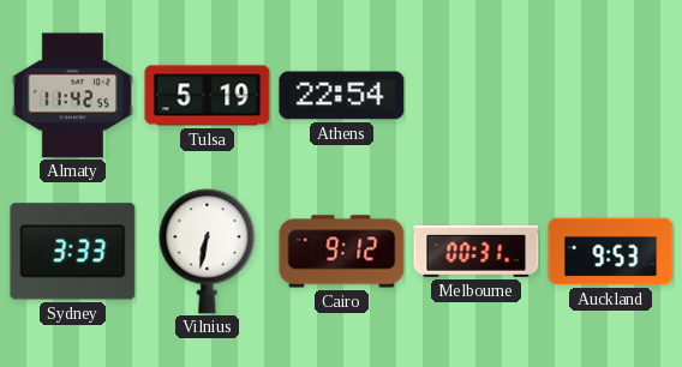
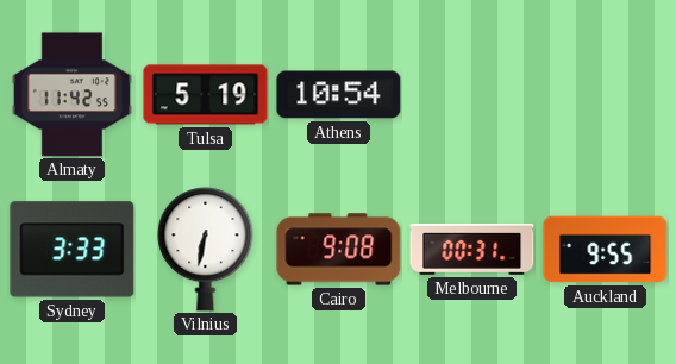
Athens: 22:54 -> 10:54 (339, 95)
Cairo: 9:12 -> 9:08 (339, 250)
Auckland: 9:53 -> 9:55 (606, 250)
